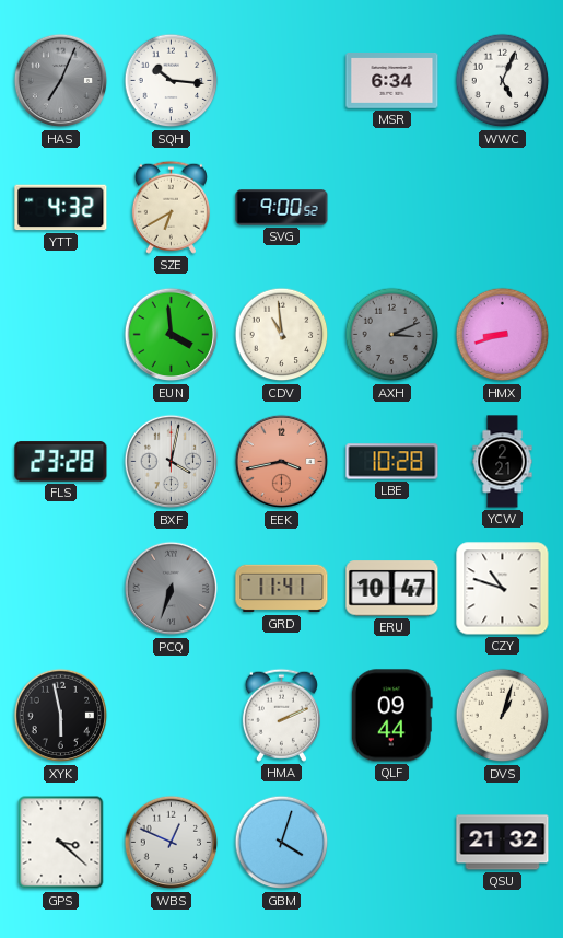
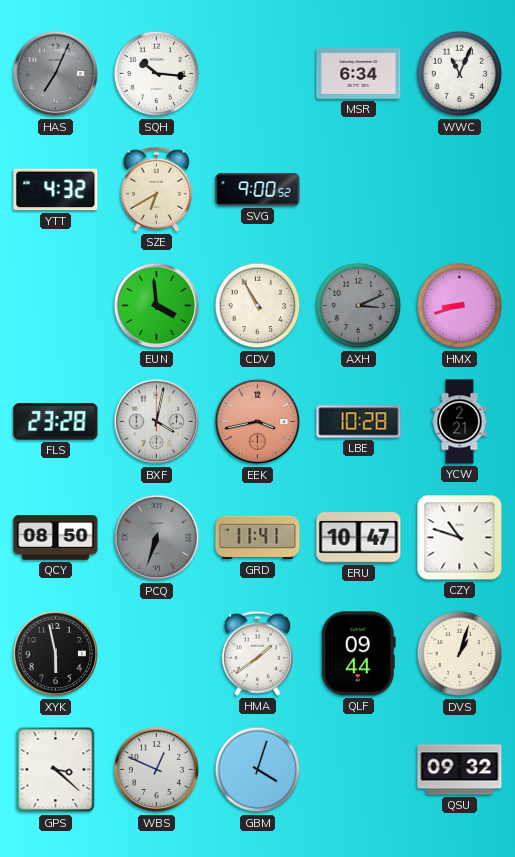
WWC: 5:04 -> 11:04 (460, 74)
CDV: 10:59 -> 10:55 (258, 306)
QCY: none -> 08:50 (56, 538)
HMA: 2:11 -> 1:39 (257, 653)
QSU: 21:32 -> 09:32 (460, 770)
